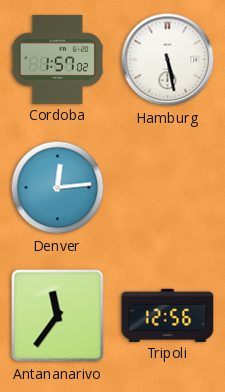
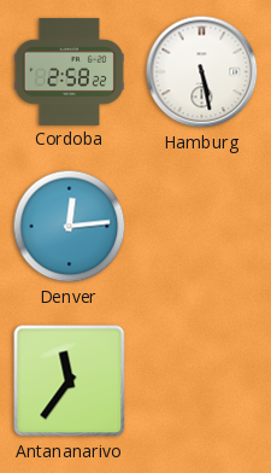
Cordoba: 1:57 -> 2:58 (69, 71)
Tripoli: 12:56 -> none (168, 315)
